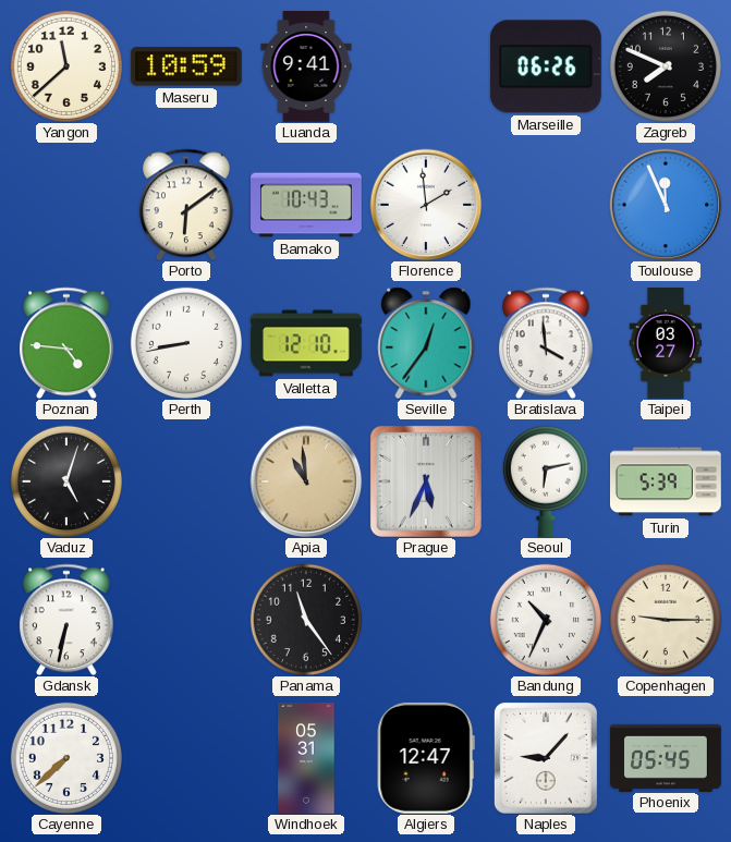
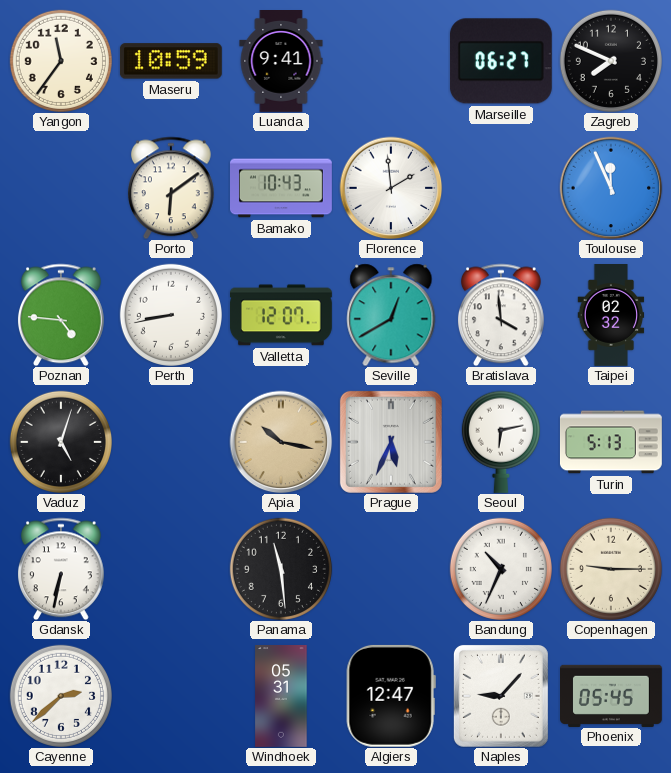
Yangon: 11:38 -> 11:36 (61, 61)
Marseille: 06:26 -> 06:27 (501, 61)
Valletta: 12:10 -> 12:07 (281, 315)
Seville: 12:36 -> 12:40 (391, 315)
Taipei: 03:27 -> 02:32 (611, 316)
Apia: 10:59 -> 10:17 (281, 442)
Turin: 5:39 -> 5:13 (611, 442)
Panama: 11:24 -> 11:29 (281, 569)
Cayenne: 7:38 -> 2:38 (61, 696)
